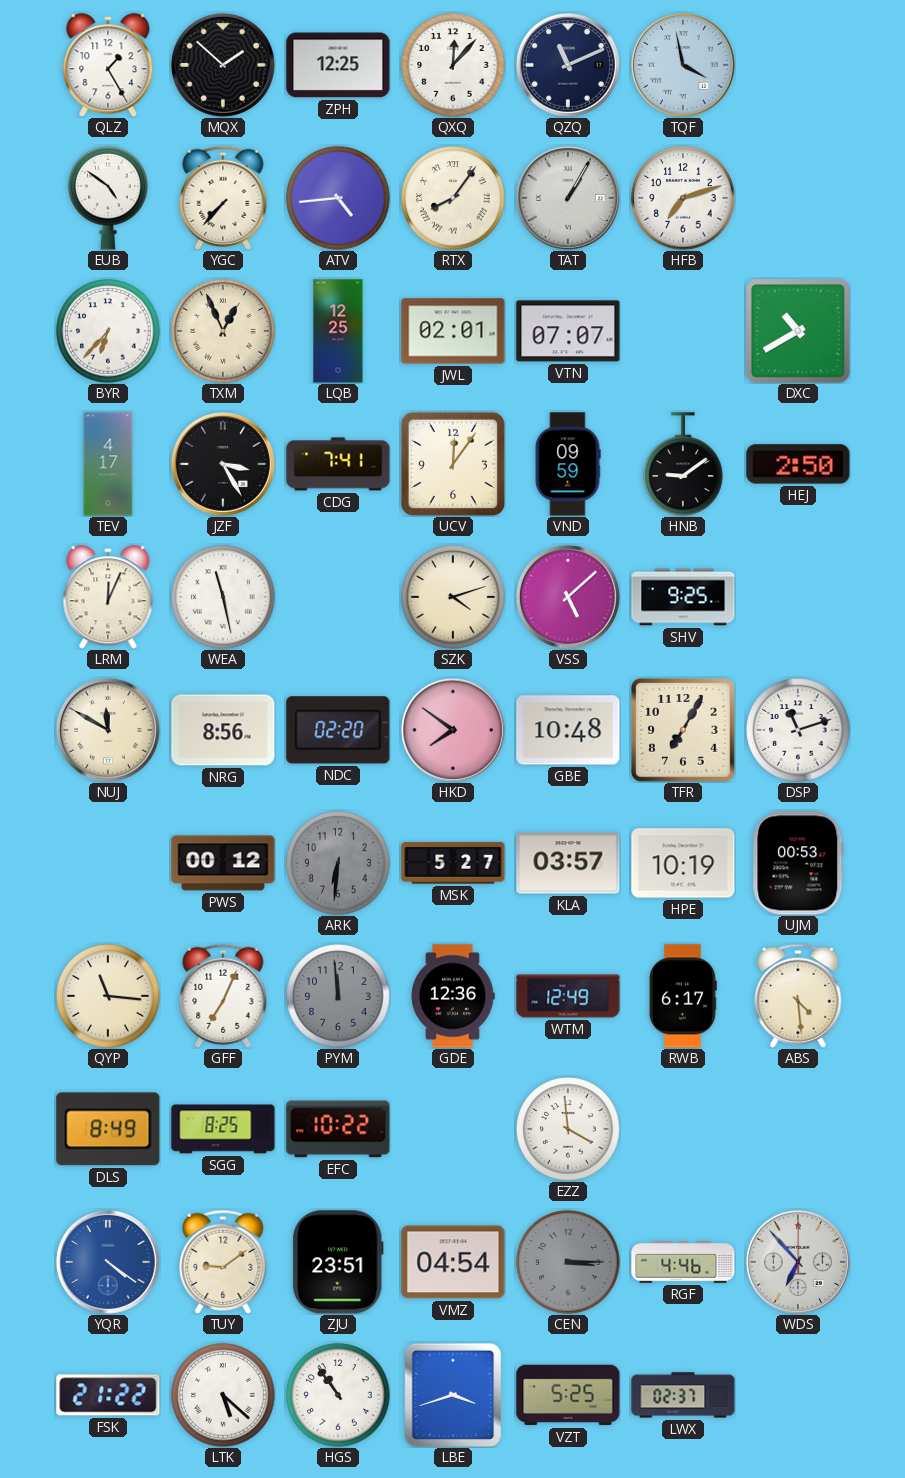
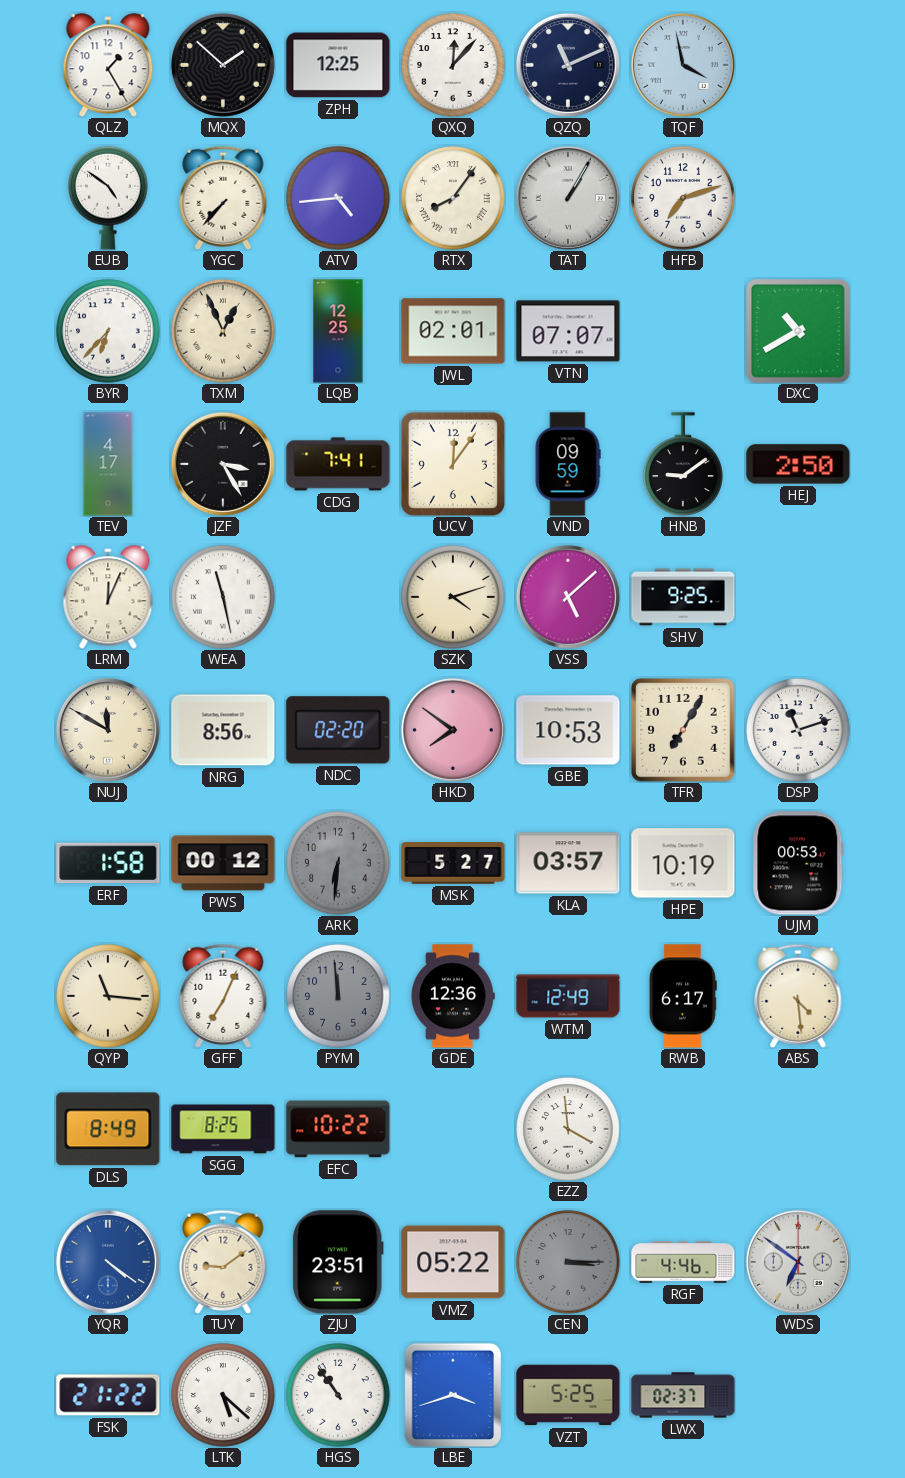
GBE: 10:48 -> 10:53 (568, 730)
ERF: none -> 1:58 (108, 863)
VMZ: 04:54 -> 05:22 (453, 1262)
WDS: 6:53 -> 6:51 (798, 1262)
